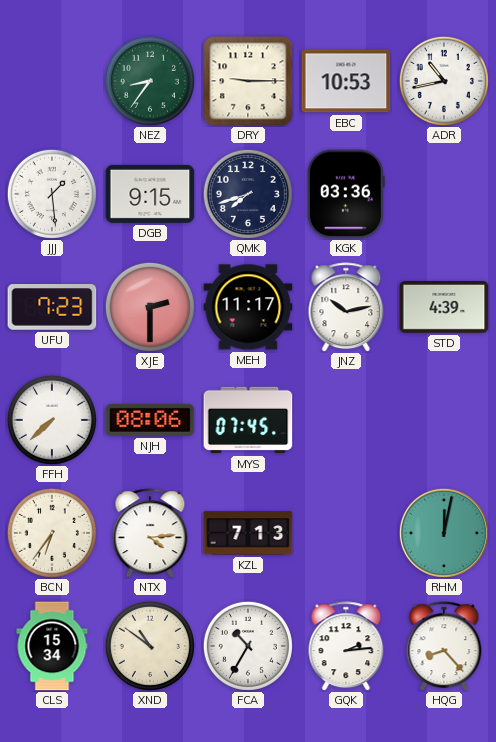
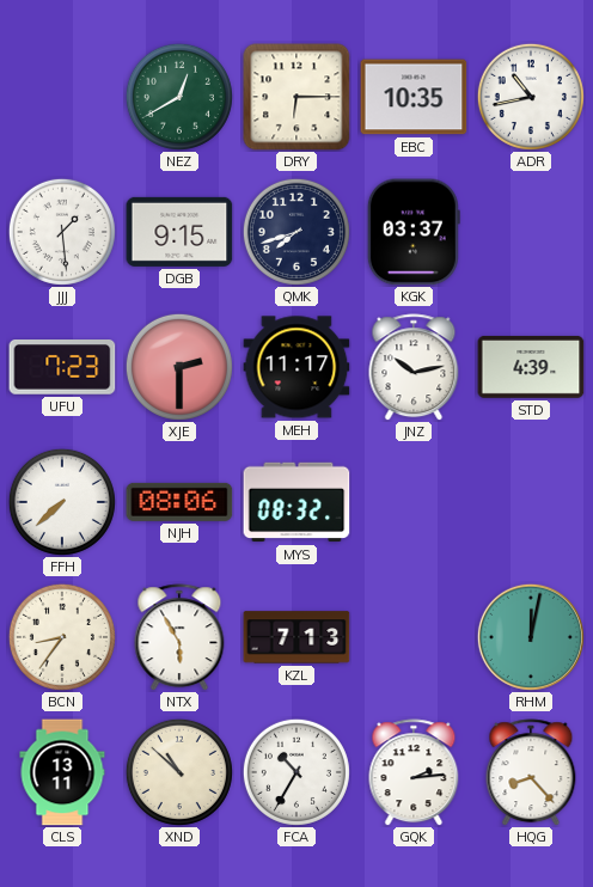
NEZ: 8:36 -> 12:40 (179, 97)
DRY: 9:15 -> 6:15 (296, 97)
EBC: 10:53 -> 10:35 (414, 97)
KGK: 03:36 -> 03:37 (414, 232)
MYS: 07:45 -> 08:32 (296, 502)
BCN: 6:36 -> 8:36 (62, 637)
NTX: 4:14 -> 5:55 (179, 637)
CLS: 15:34 -> 13:11 (62, 772)
XND: 10:51 -> 10:52 (179, 772)
